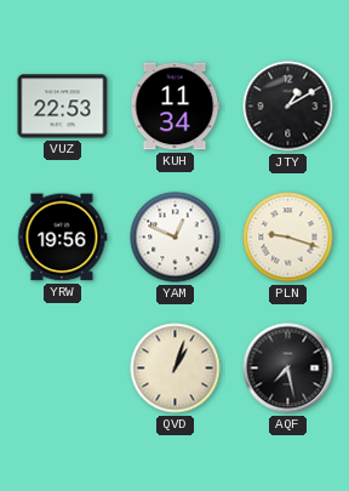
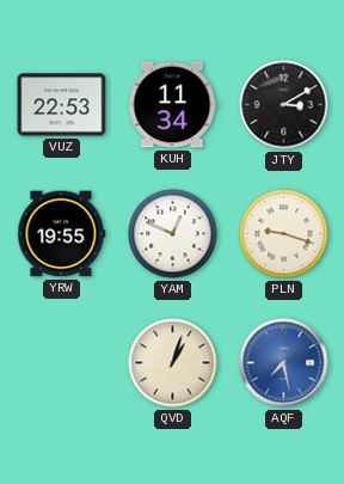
JTY: 1:10 -> 3:10 (284, 105)
YRW: 19:56 -> 19:55 (62, 234)
AQF dial: black -> blue (284, 363)
